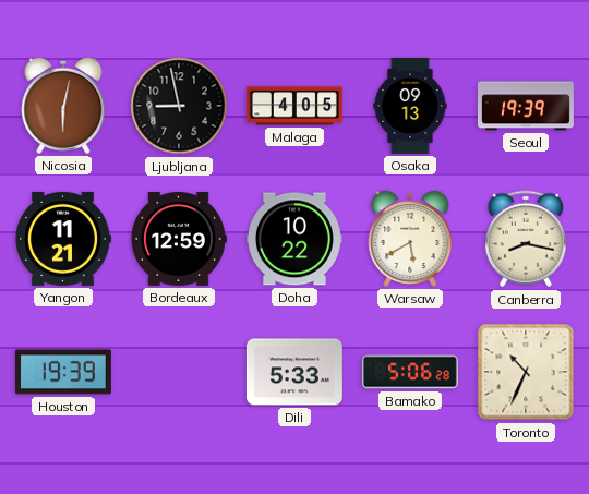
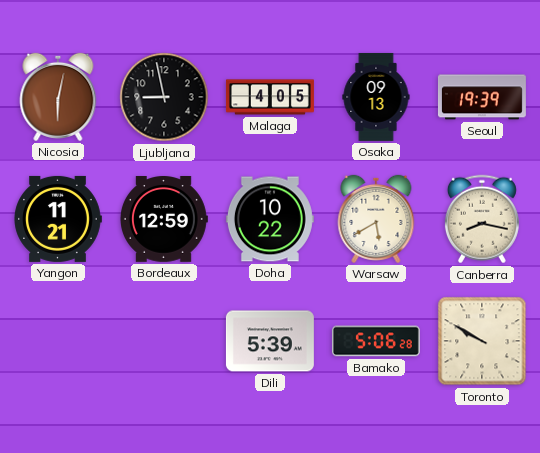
Houston: 19:39 -> none (63, 372)
Dili: 5:33 -> 5:39 (270, 341)
Toronto: 10:34 -> 9:50 (482, 341)
